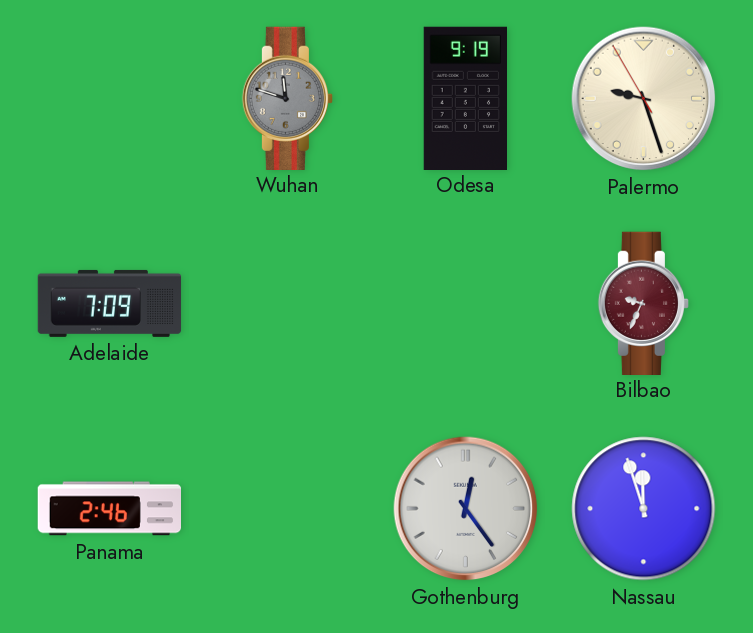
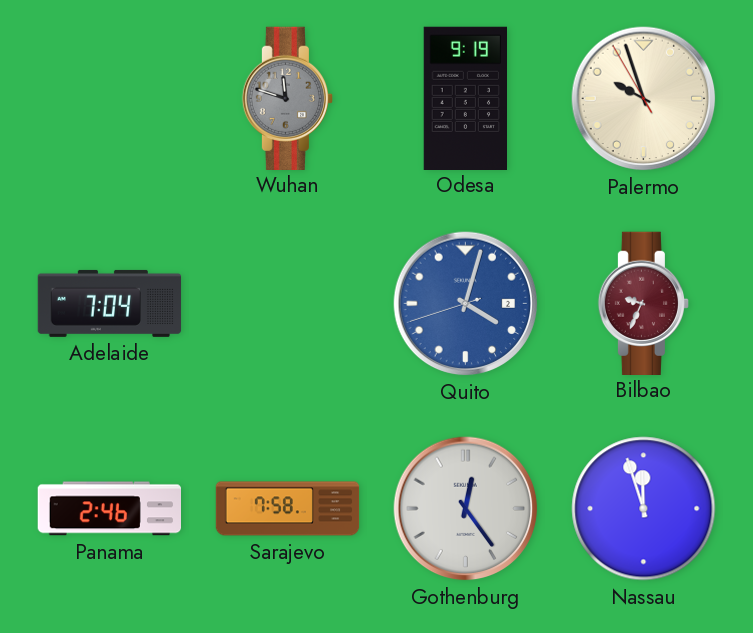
Palermo: 9:26 -> 9:56 (644, 99)
Adelaide: 7:09 -> 7:04 (110, 303)
Quito: none -> 4:02 (466, 304)
Sarajevo: none -> 7:58 (288, 509)
